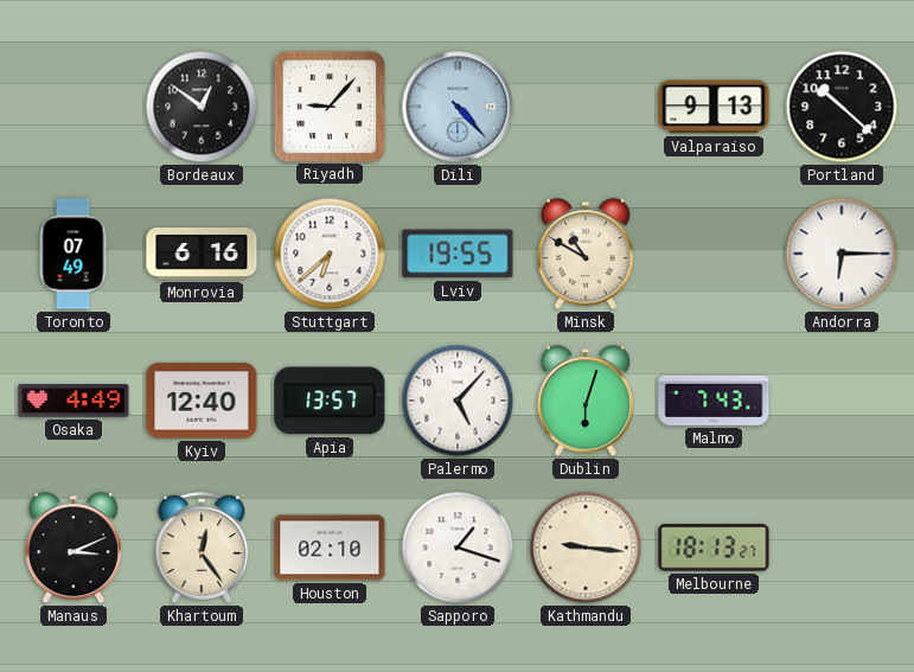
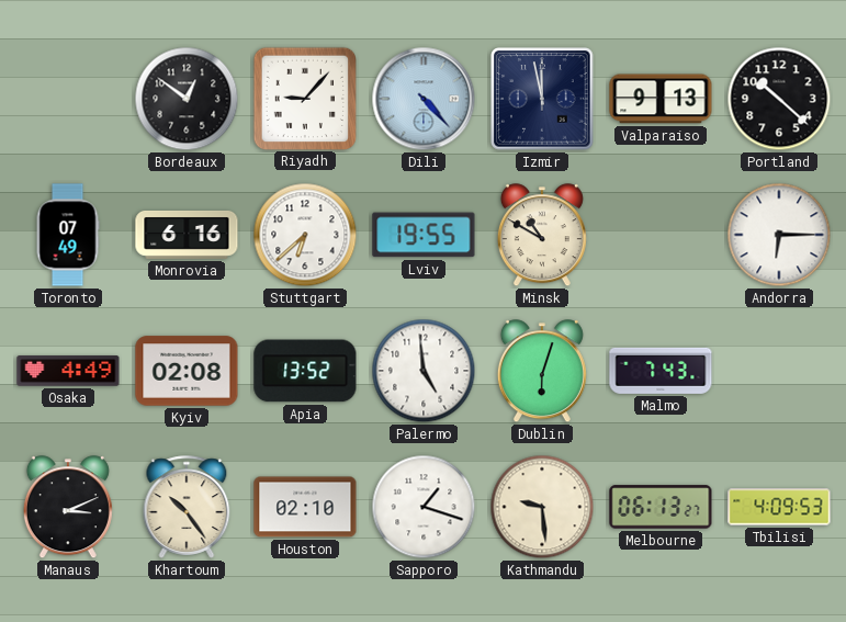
Izmir: none -> 11:58 (542, 99)
Kyiv: 12:40 -> 02:08 (187, 371)
Apia: 13:57 -> 13:52 (305, 371)
Palermo: 5:07 -> 4:59 (424, 371)
Khartoum: 12:24 -> 10:24 (187, 507)
Kathmandu: 9:16 -> 9:29 (542, 507)
Melbourne: 18:13 -> 06:13 (661, 507)
Tbilisi: none -> 4:09 (779, 507)
